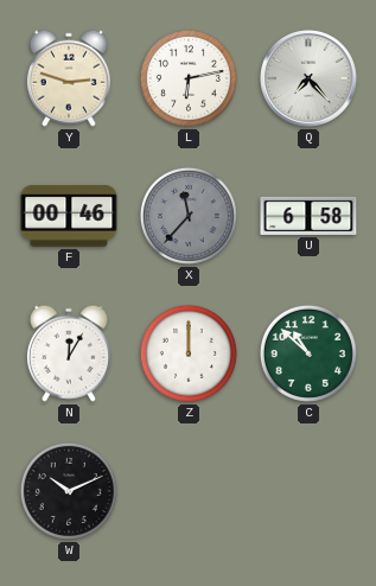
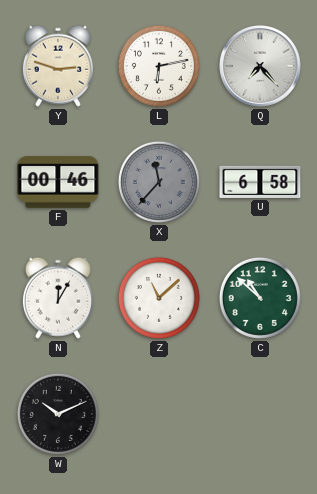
Z: 12:00 -> 11:08 (159, 298)
